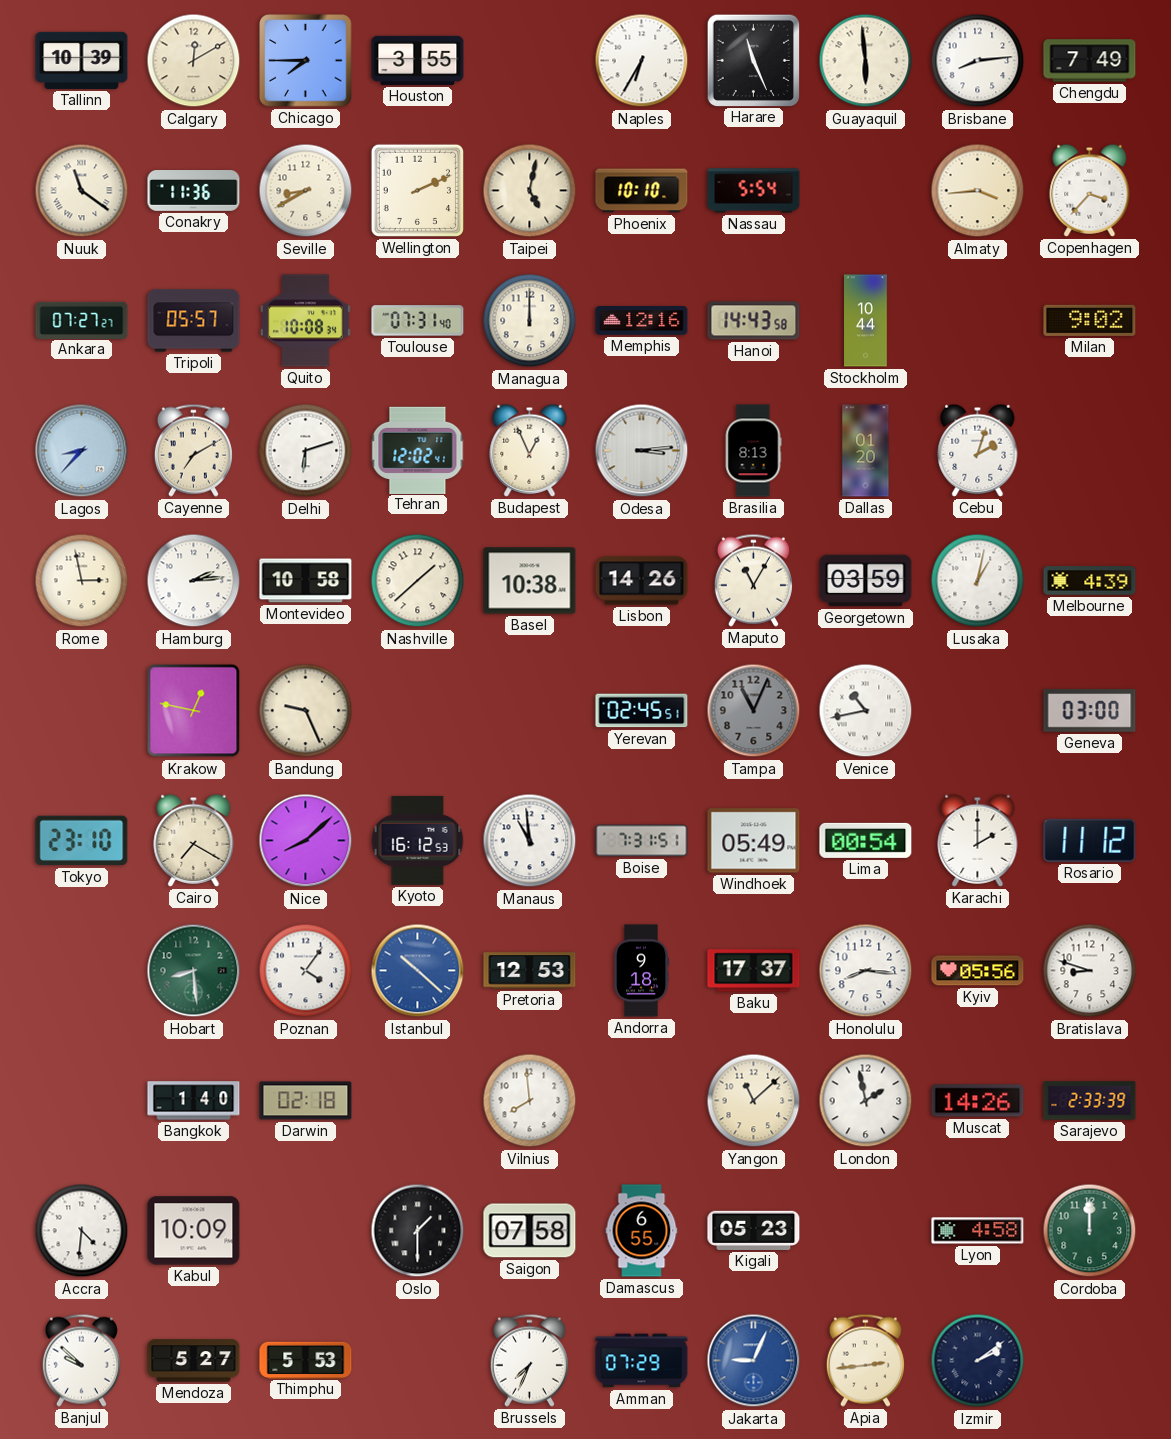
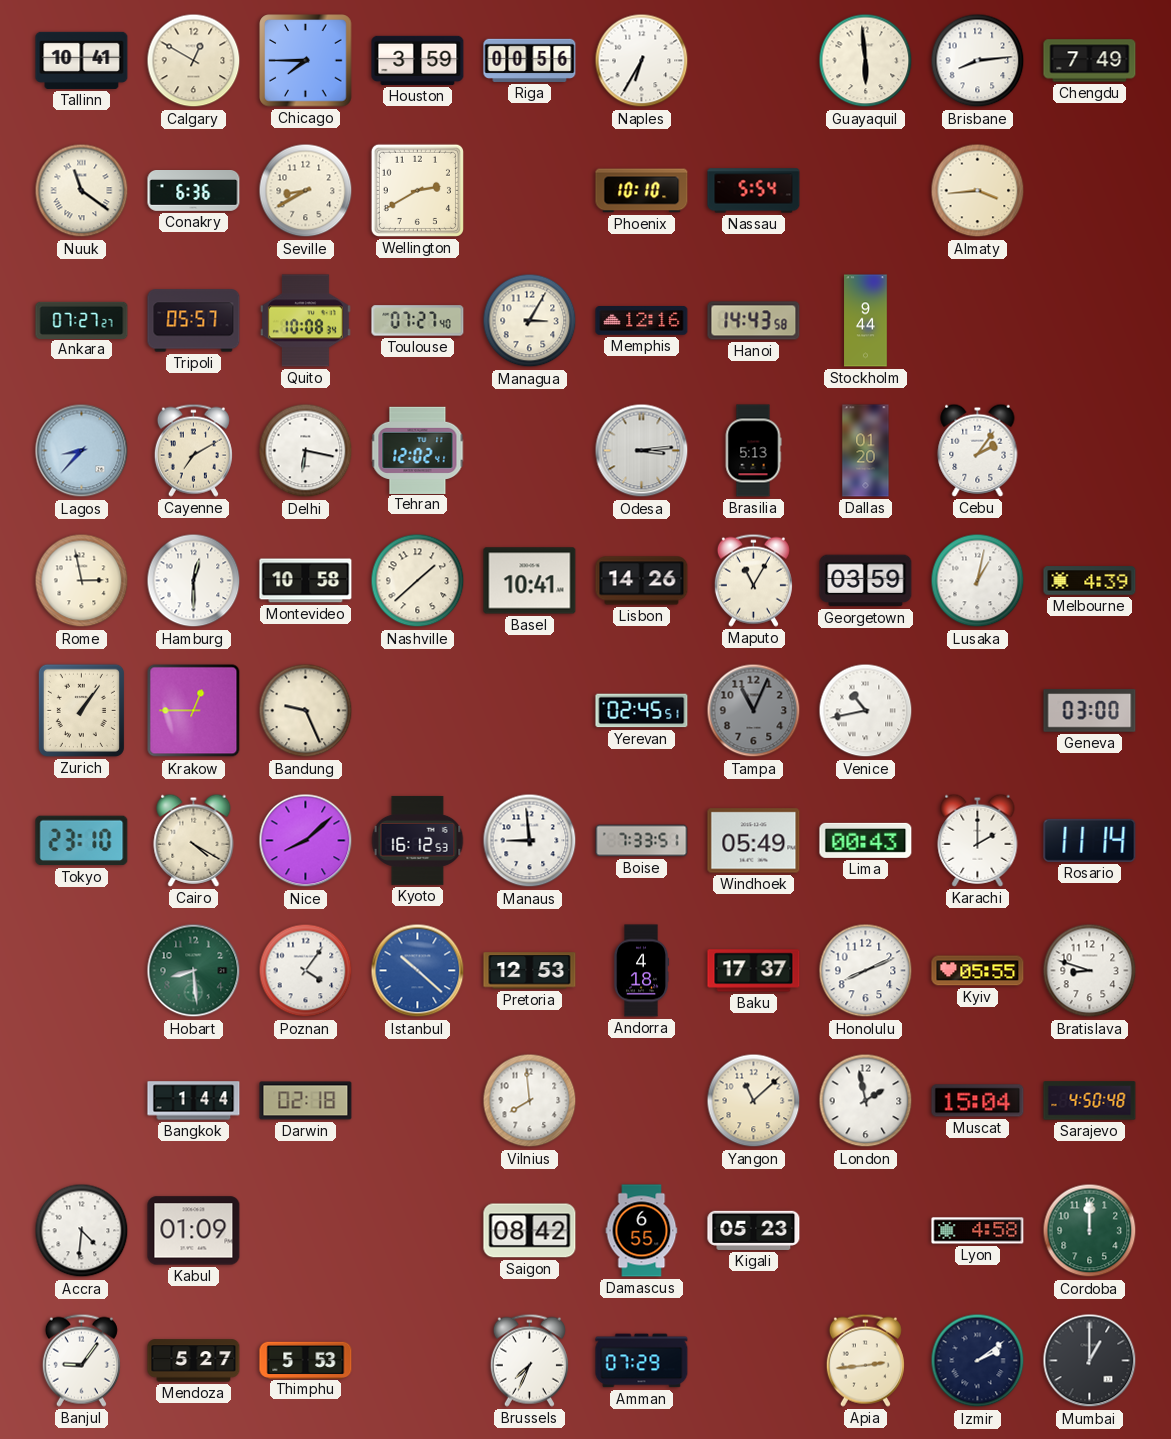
Tallinn: 10:39 -> 10:41 (82, 60)
Calgary: 12:10 -> 12:50 (194, 61)
Houston: 3:55 -> 3:59 (418, 60)
Riga: none -> 00:56 (530, 60)
Harare: 11:26 -> none (753, 60)
Conakry: 11:36 -> 6:36 (194, 191)
Wellington: 2:11 -> 2:40 (417, 190)
Taipei: 5:02 -> none (530, 191)
Copenhagen: 3:37 -> none (1090, 190)
Toulouse: 07:31 -> 07:27 (418, 321)
Managua: 12:00 -> 3:05 (530, 321)
Stockholm: 10:44 -> 9:44 (866, 321)
Milan: 9:02 -> none (1090, 320)
Delhi: 6:12 -> 6:17 (306, 451)
Budapest: 12:56 -> none (530, 450)
Brasilia: 8:13 -> 5:13 (753, 451)
Cebu: 2:03 -> 2:06 (978, 450)
Hamburg: 2:14 -> 12:30 (194, 581)
Basel: 10:38 -> 10:41 (530, 581)
Zurich: none -> 1:06 (81, 710)
Krakow: 12:47 -> 12:45 (194, 711)
Cairo: 7:20 -> 4:20 (194, 840)
Manaus: 10:59 -> 8:59 (530, 841)
Boise: 7:31 -> 7:33 (642, 841)
Lima: 00:54 -> 00:43 (866, 840)
Rosario: 11:12 -> 11:14 (1090, 840)
Andorra: 9:18 -> 4:18 (641, 971)
Honolulu: 8:16 -> 8:11 (866, 971)
Kyiv: 05:56 -> 05:55 (978, 971)
Bangkok: 1:40 -> 1:44 (194, 1101)
Muscat: 14:26 -> 15:04 (978, 1101)
Sarajevo: 2:33 -> 4:50 (1090, 1101)
Kabul: 10:09 -> 01:09 (194, 1231)
Oslo: 1:30 -> none (418, 1231)
Saigon: 07:58 -> 08:42 (530, 1231)
Banjul: 9:52 -> 9:06 (81, 1360)
Jakarta: 9:04 -> none (754, 1361)
Mumbai: none -> 1:00 (1090, 1361)
